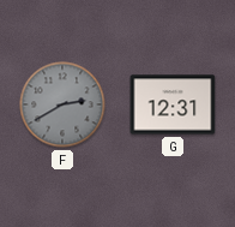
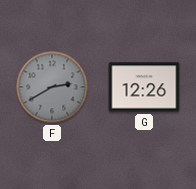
G: 12:31 -> 12:26 (144, 87)
